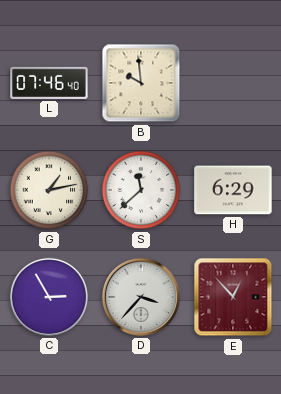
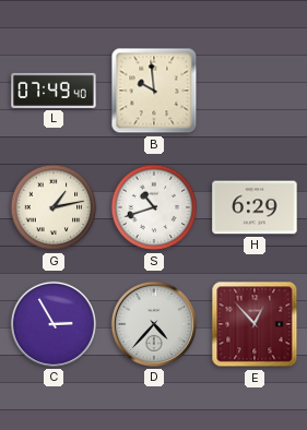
L: 07:46 -> 07:49 (54, 91)
S: 11:38 -> 10:42 (154, 207)
D: 3:37 -> 4:37 (154, 324)
